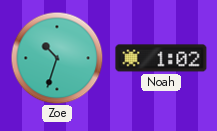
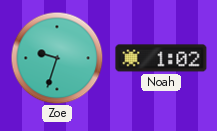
Zoe: 10:33 -> 9:33 (57, 58)
